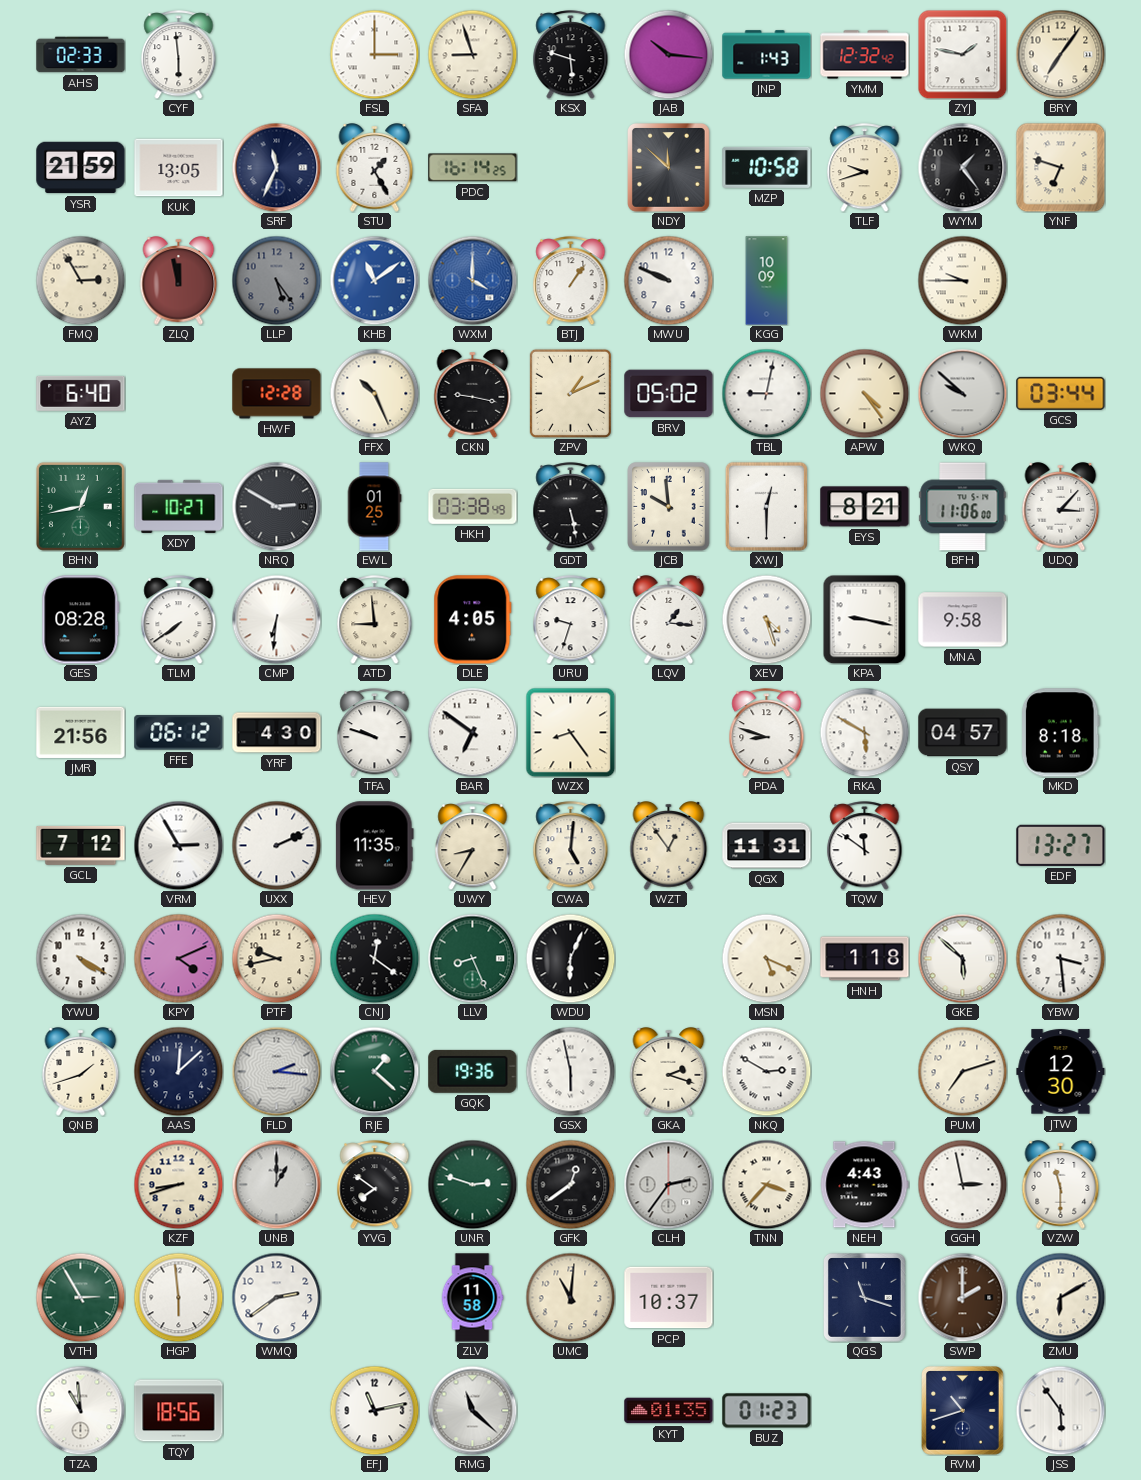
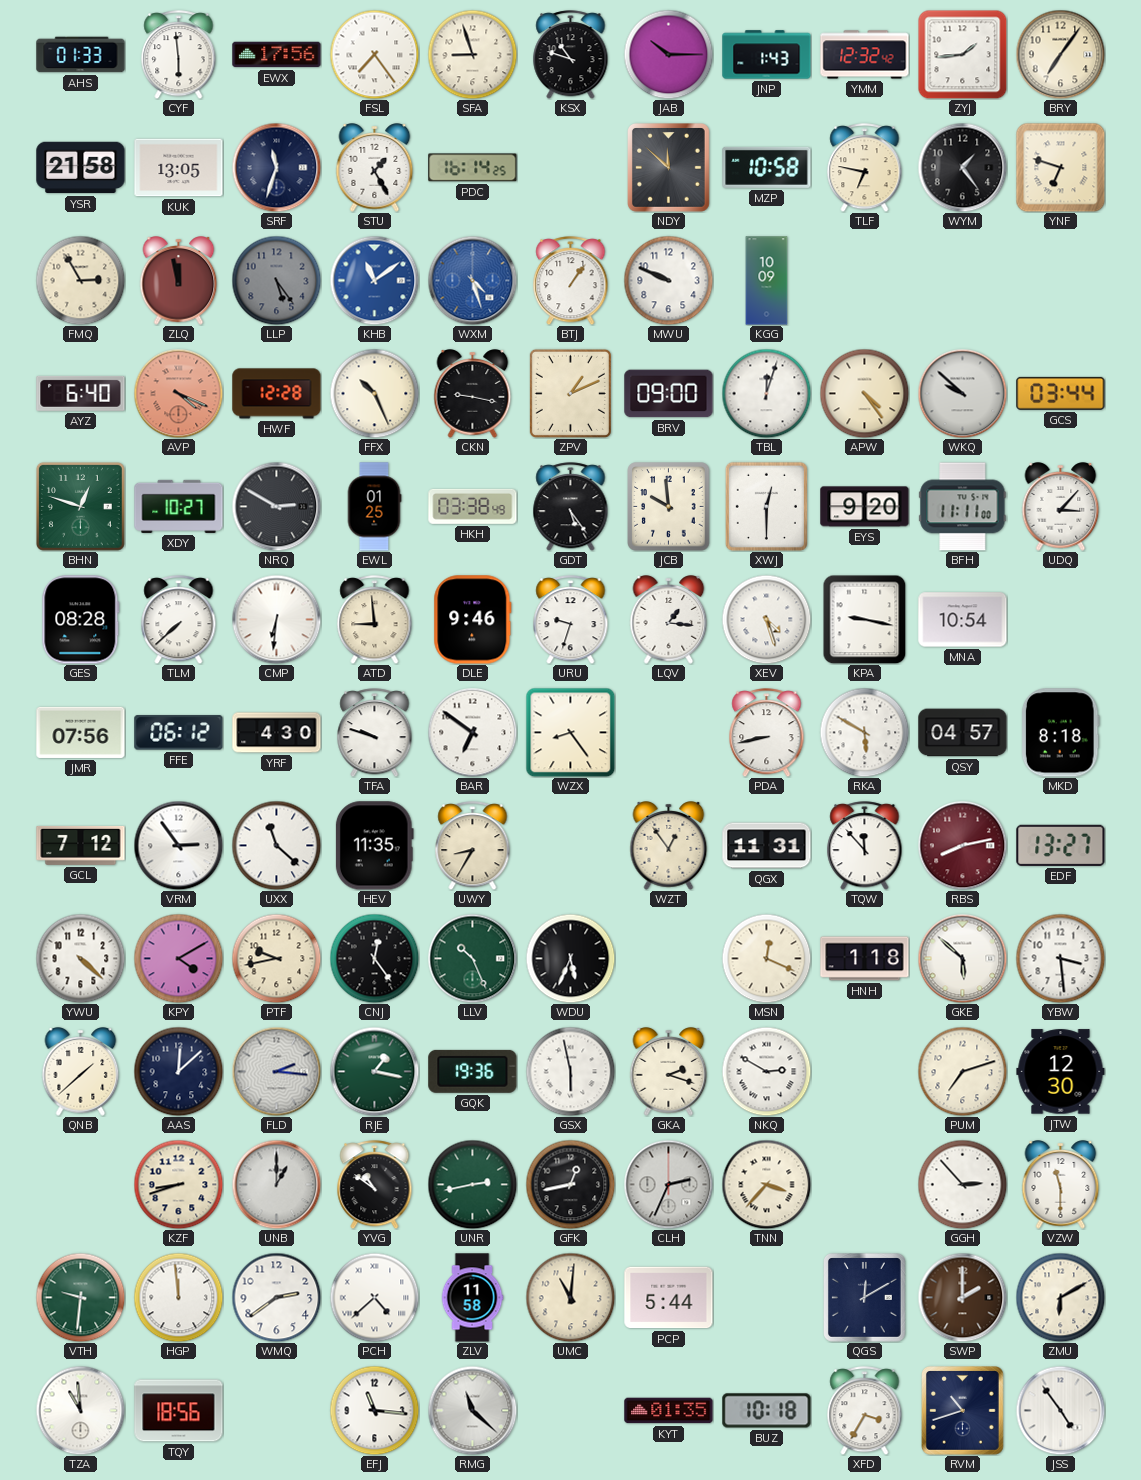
AHS: 02:33 -> 01:33 (81, 55)
EWX: none -> 17:56 (277, 55)
FSL: 3:00 -> 7:24 (374, 54)
KSX: 5:48 -> 10:48 (571, 55)
JAB: 10:16 -> 10:15 (668, 54)
ZYJ: 1:47 -> 1:44 (962, 55)
YSR: 21:59 -> 21:58 (81, 168)
SRF: 11:34 -> 11:33 (276, 167)
TLF: 9:42 -> 6:47 (865, 168)
WXM: 4:00 -> 4:27 (472, 280)
WKM: 9:45 -> none (962, 280)
AVP: none -> 4:19 (178, 393)
BRV: 05:02 -> 09:00 (669, 394)
TBL: 9:02 -> 12:03 (766, 393)
BHN: 12:43 -> 12:48 (80, 506)
GDT: 5:28 -> 5:24 (571, 507)
EYS: 8:21 -> 9:20 (865, 507)
BFH: 11:06 -> 11:11 (963, 507)
TLM: 7:39 -> 7:38 (179, 620)
DLE: 4:05 -> 9:46 (473, 620)
MNA: 9:58 -> 10:54 (963, 620)
JMR: 21:56 -> 07:56 (81, 732)
PDA: 8:48 -> 8:43 (767, 733)
VRM: 2:55 -> 2:54 (178, 845)
UXX: 2:11 -> 11:22 (276, 845)
CWA: 5:01 -> none (571, 846)
TQW: 11:51 -> 11:53 (865, 846)
RBS: none -> 8:13 (962, 845)
YWU: 4:20 -> 4:22 (80, 958)
KPY: 4:11 -> 4:10 (178, 958)
CNJ: 12:21 -> 12:24 (374, 958)
LLV: 8:26 -> 10:26 (472, 958)
WDU: 6:04 -> 5:34 (570, 958)
MSN: 5:19 -> 12:19 (766, 958)
QNB: 1:42 -> 1:38 (81, 1072)
RJE: 1:22 -> 1:17 (374, 1071)
YVG: 7:51 -> 10:51 (375, 1185)
UNR: 2:48 -> 2:43 (472, 1184)
GFK: 12:39 -> 12:43 (570, 1184)
CLH: 2:36 -> 2:34 (668, 1184)
NEH: 4:43 -> none (864, 1185)
GGH: 2:58 -> 2:53 (962, 1184)
VTH: 2:55 -> 9:31 (80, 1297)
HGP: 5:59 -> 11:59 (178, 1297)
PCH: none -> 4:38 (374, 1297)
PCP: 10:37 -> 5:44 (669, 1298)
QGS: 11:18 -> 12:10 (865, 1298)
EFJ: 11:13 -> 11:16 (374, 1410)
BUZ: 01:23 -> 10:18 (767, 1411)
XFD: none -> 3:35 (865, 1411)
JSS: 5:54 -> 4:54 (1060, 1410)
